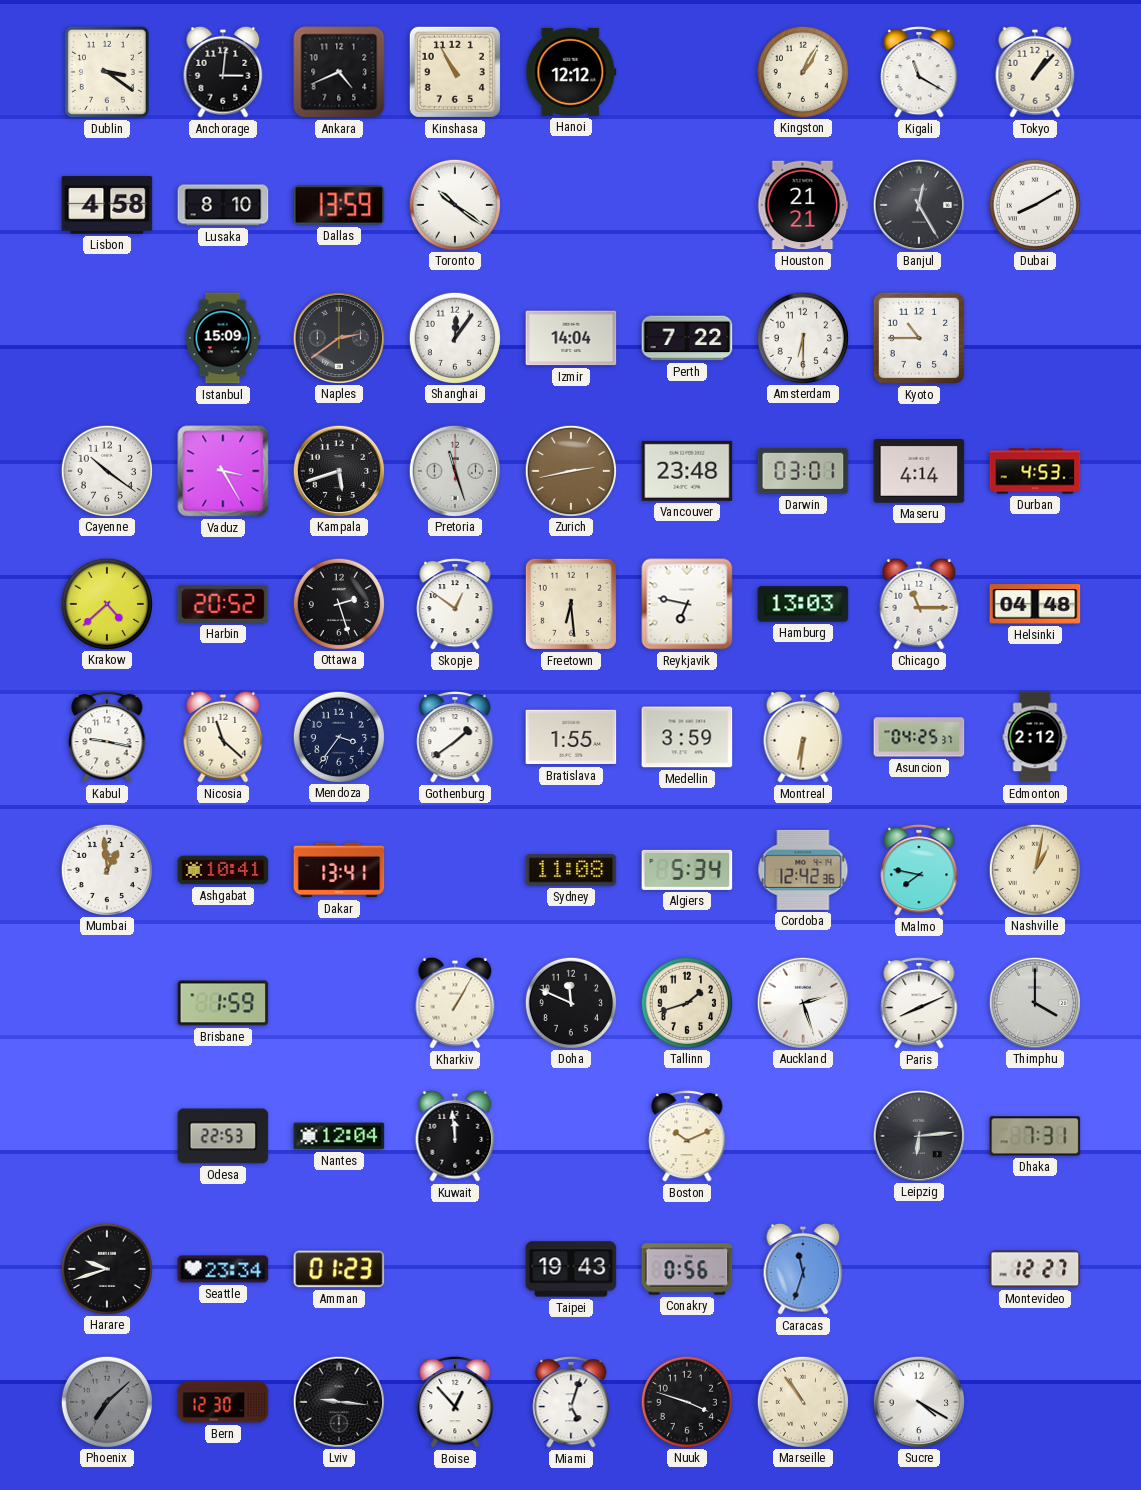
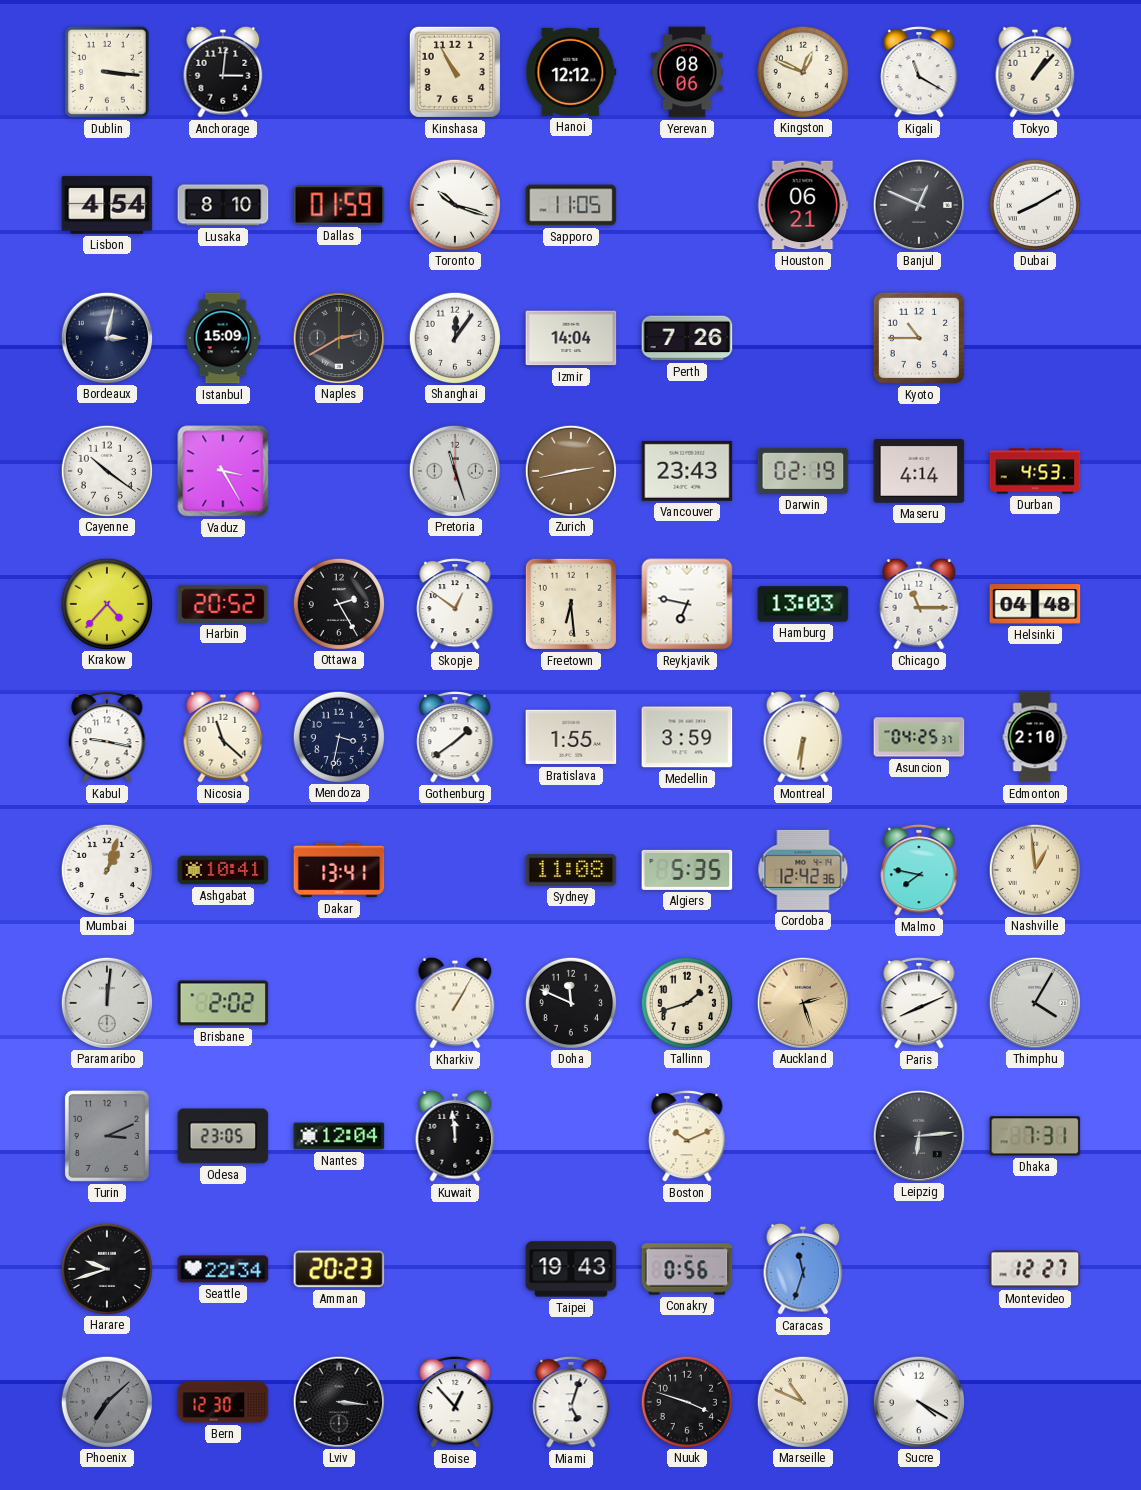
Dublin: 3:21 -> 3:16 (107, 72)
Ankara: 4:41 -> none (339, 72)
Yerevan: none -> 08:06 (687, 72)
Kingston: 1:05 -> 12:49 (802, 71)
Lisbon: 4:58 -> 4:54 (107, 205)
Dallas: 13:59 -> 01:59 (339, 205)
Toronto: 10:21 -> 10:18 (454, 204)
Sapporo: none -> 11:05 (571, 205)
Houston: 21:21 -> 06:21 (803, 205)
Banjul: 12:25 -> 12:49 (918, 204)
Bordeaux: none -> 3:02 (106, 337)
Naples: 2:39 -> 2:40 (338, 337)
Perth: 7:22 -> 7:26 (687, 338)
Amsterdam: 6:30 -> none (802, 337)
Kampala: 5:42 -> none (338, 470)
Vancouver: 23:48 -> 23:43 (687, 471)
Darwin: 03:01 -> 02:19 (803, 471)
Krakow: 4:38 -> 4:37 (106, 603)
Ottawa: 2:27 -> 2:25 (338, 603)
Mendoza: 3:36 -> 3:32 (338, 736)
Edmonton: 2:12 -> 2:10 (1035, 737)
Mumbai: 12:59 -> 1:03 (106, 869)
Algiers: 5:34 -> 5:35 (687, 870)
Nashville: 1:02 -> 12:59 (1034, 869)
Paramaribo: none -> 12:01 (106, 1002)
Brisbane: 1:59 -> 2:02 (223, 1003)
Auckland dial: white -> champagne (802, 1002)
Thimphu: 4:00 -> 4:05 (1034, 1002)
Turin: none -> 3:11 (107, 1136)
Odesa: 22:53 -> 23:05 (223, 1136)
Seattle: 23:34 -> 22:34 (223, 1269)
Amman: 01:23 -> 20:23 (339, 1269)
Lviv: 9:16 -> 3:16 (338, 1401)
Marseille: 10:54 -> 10:49 (802, 1401)
